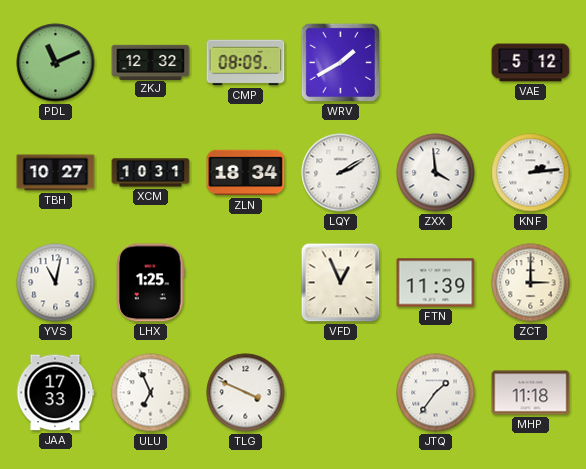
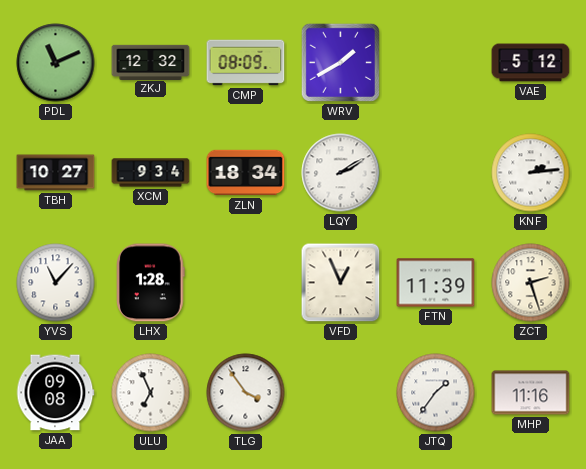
XCM: 10:31 -> 9:34 (151, 173)
ZXX: 3:59 -> none (436, 173)
YVS: 11:02 -> 11:07 (56, 283)
LHX: 1:25 -> 1:28 (151, 283)
ZCT: 3:00 -> 2:27 (531, 283)
JAA: 17:33 -> 09:08 (55, 393)
TLG: 3:49 -> 3:54 (246, 393)
MHP: 11:18 -> 11:16 (531, 393)
